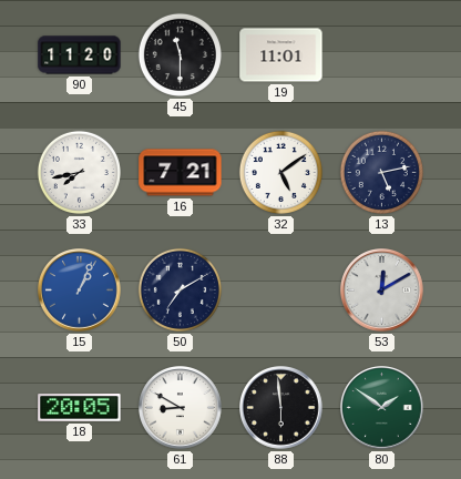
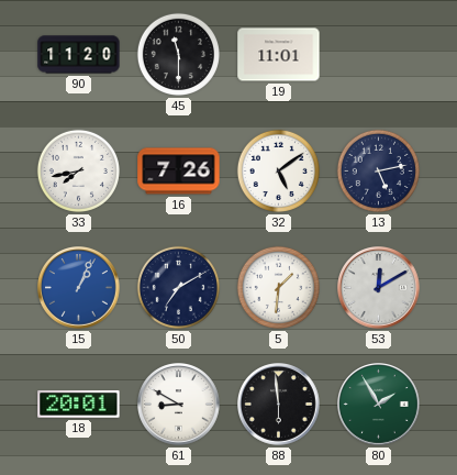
16: 7:21 -> 7:26 (179, 172)
5: none -> 1:31 (278, 287)
18: 20:05 -> 20:01 (79, 405)
80: 1:51 -> 1:55 (379, 405)
